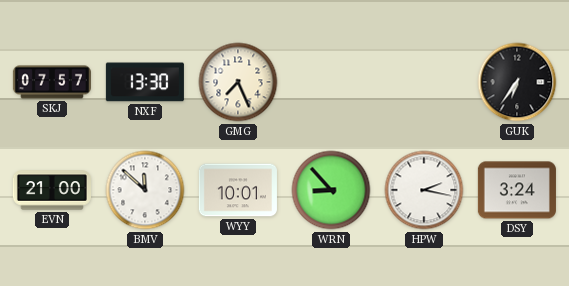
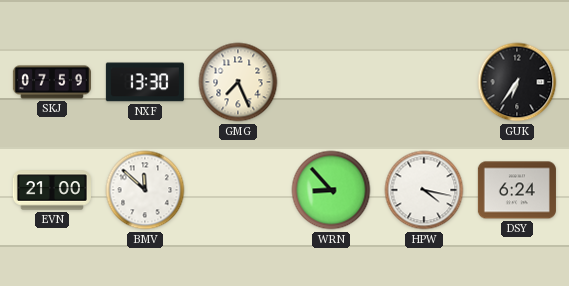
SKJ: 07:57 -> 07:59 (52, 82)
WYY: 10:01 -> none (238, 190)
HPW: 2:17 -> 4:17 (424, 190)
DSY: 3:24 -> 6:24 (517, 190)
